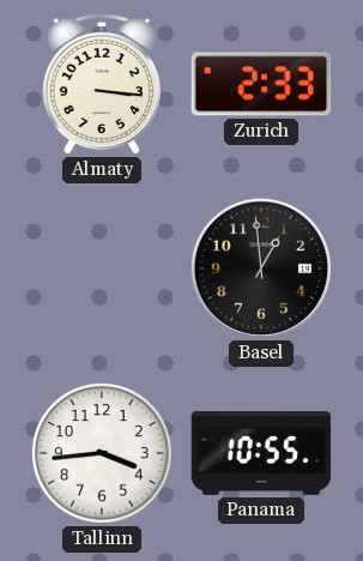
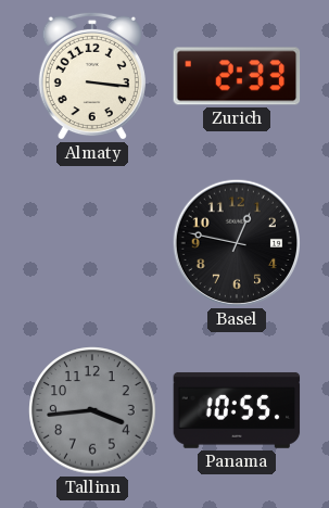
Basel: 12:59 -> 12:47 (236, 242)
Tallinn dial: white -> grey (92, 410)
